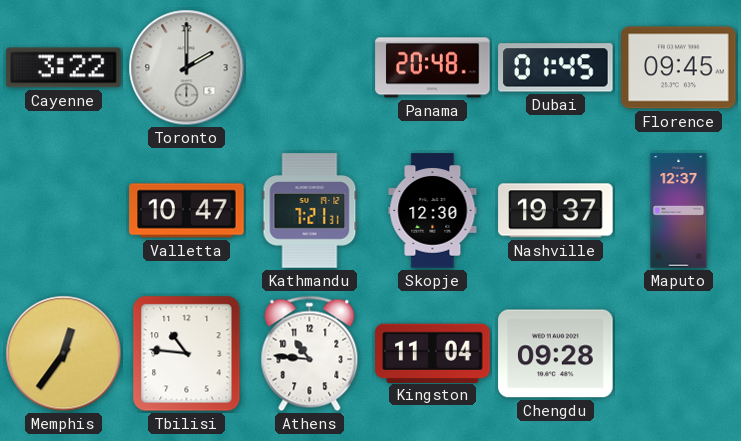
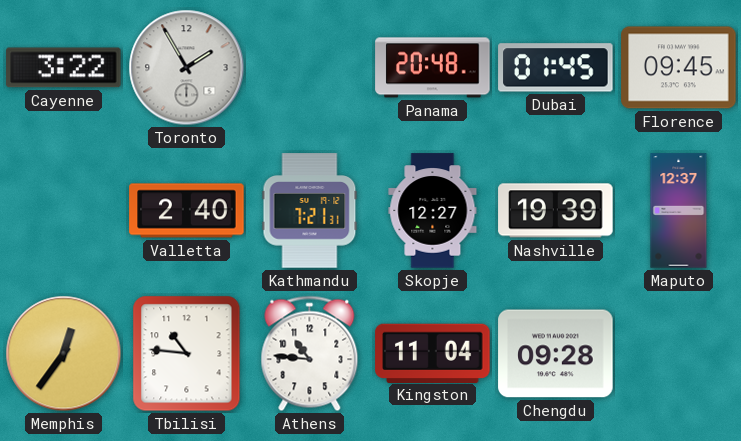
Toronto: 2:00 -> 1:55 (187, 68)
Valletta: 10:47 -> 2:40 (187, 211)
Skopje: 12:30 -> 12:27 (433, 211)
Nashville: 19:37 -> 19:39 (556, 211)
